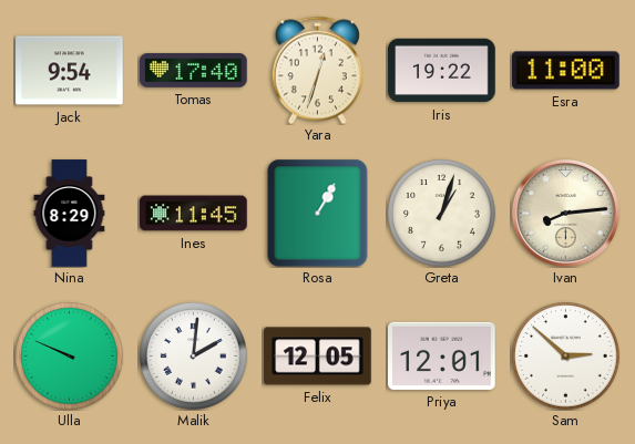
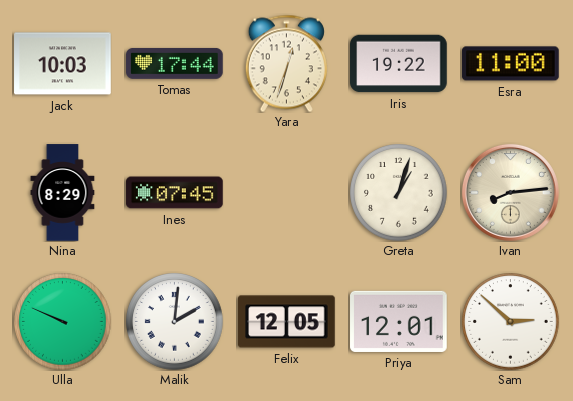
Jack: 9:54 -> 10:03 (63, 64)
Tomas: 17:40 -> 17:44 (175, 63)
Ines: 11:45 -> 07:45 (175, 193)
Rosa: 1:05 -> none (318, 213)
